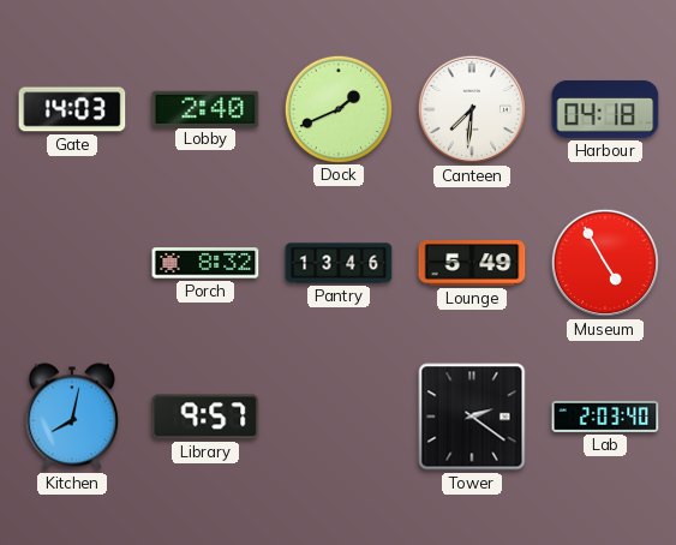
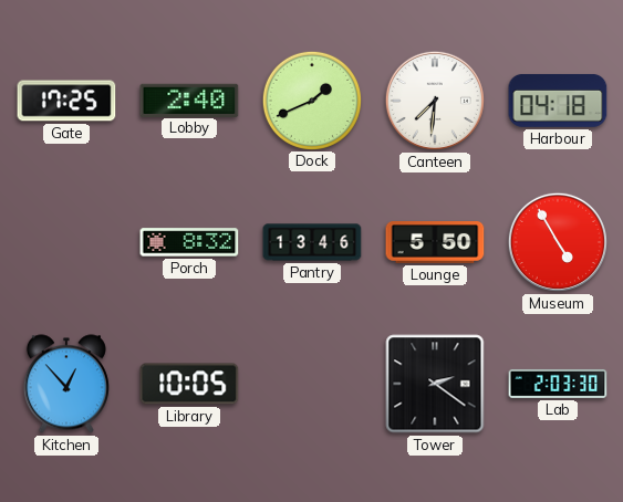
Gate: 14:03 -> 17:25 (66, 101)
Lounge: 5:49 -> 5:50 (435, 243)
Kitchen: 8:02 -> 12:53 (66, 384)
Library: 9:57 -> 10:05 (189, 384)
Lab: 2:03:40 -> 2:03:30 (558, 384)
